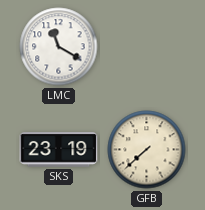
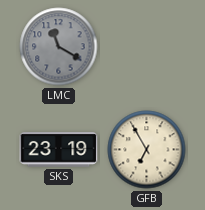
LMC dial: white -> grey (59, 47)
GFB: 7:38 -> 6:55 (147, 150)
